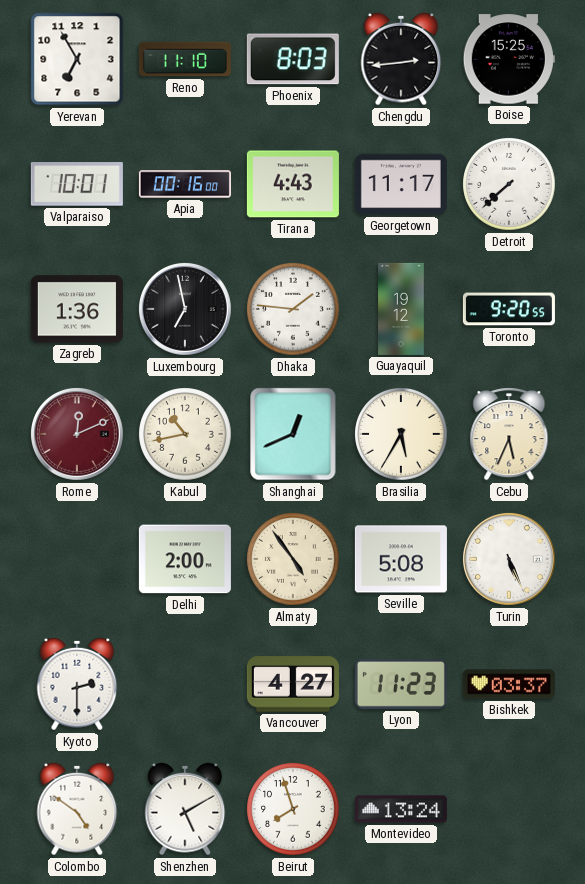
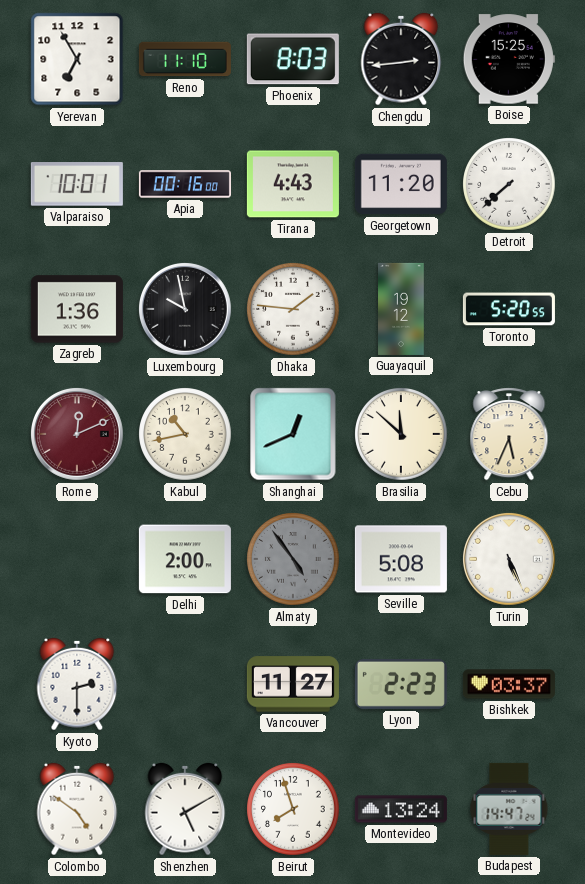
Georgetown: 11:17 -> 11:20 (401, 184)
Luxembourg: 6:58 -> 9:58 (186, 310)
Toronto: 9:20 -> 5:20 (509, 309)
Brasilia: 5:35 -> 11:52 (401, 434)
Almaty dial: cream -> grey (293, 559)
Vancouver: 4:27 -> 11:27 (293, 684)
Lyon: 11:23 -> 2:23 (401, 684)
Budapest: none -> 14:47 (509, 809)
